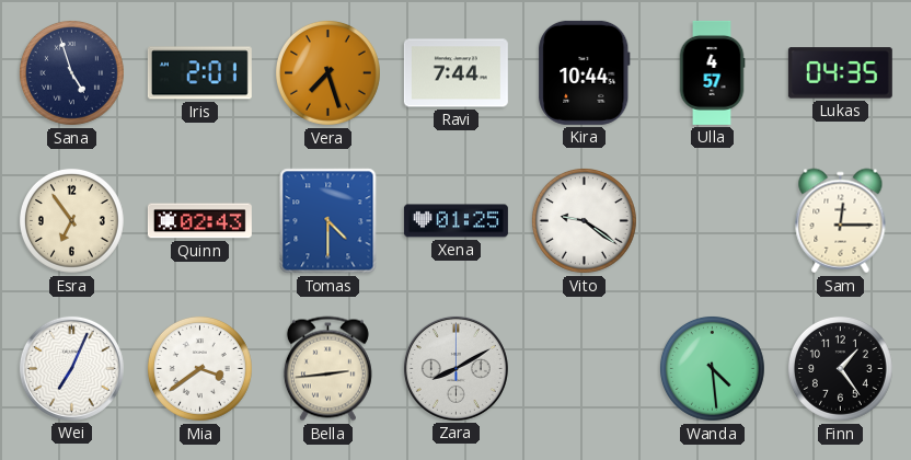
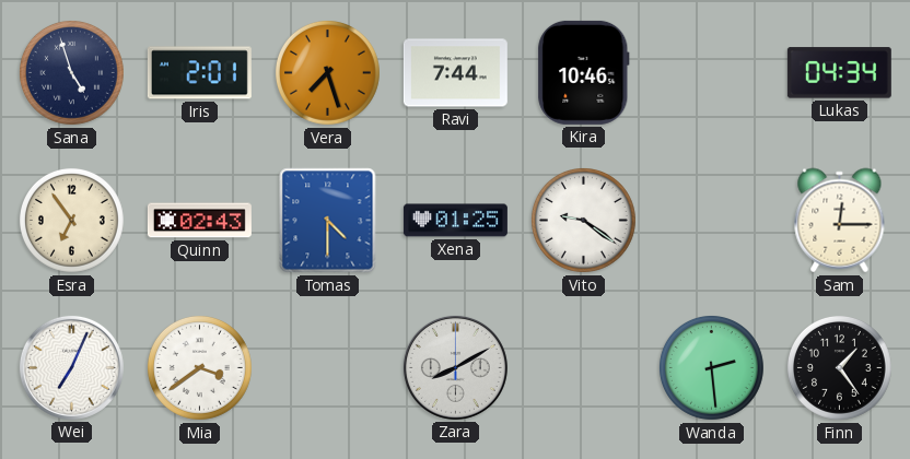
Kira: 10:44 -> 10:46 (584, 72)
Ulla: 4:57 -> none (712, 72)
Lukas: 04:35 -> 04:34 (839, 73)
Bella: 2:44 -> none (327, 369)
Wanda: 4:29 -> 2:29 (711, 367)
